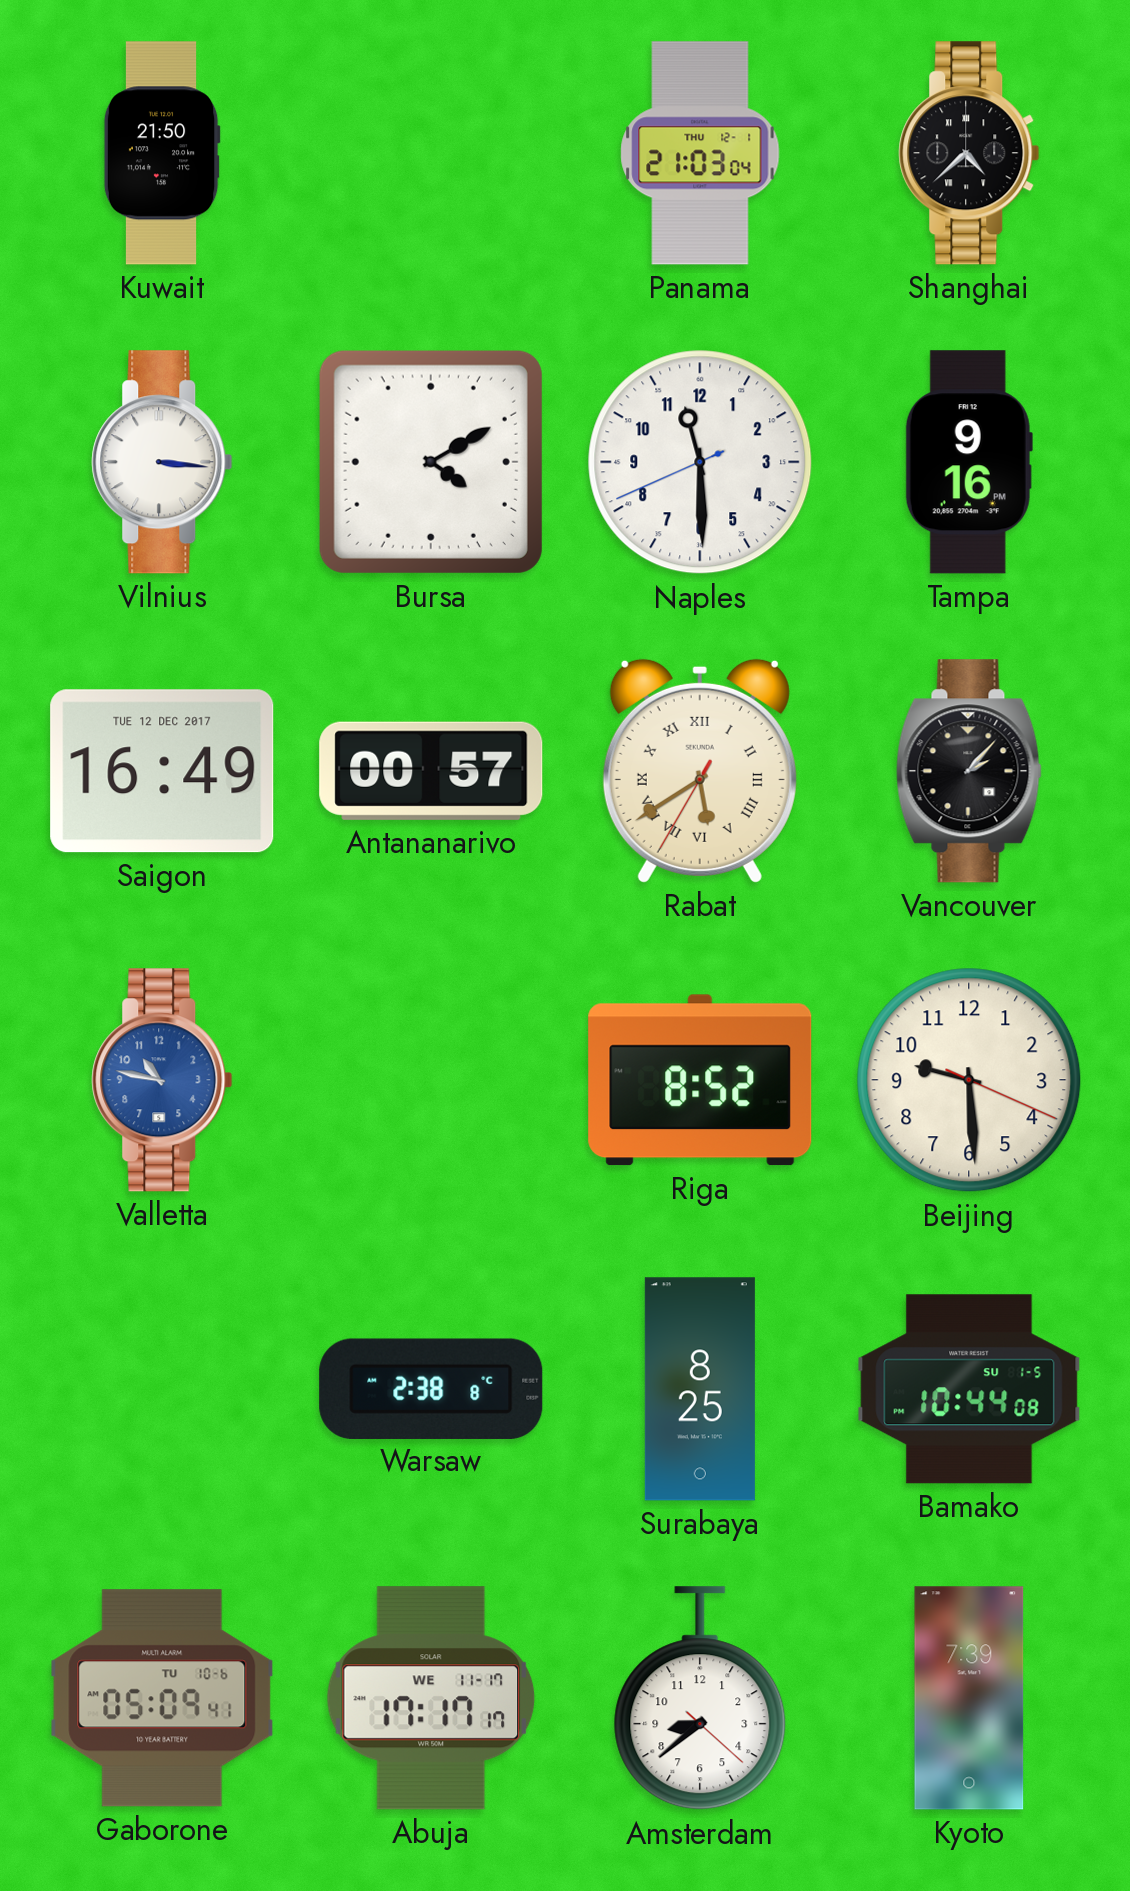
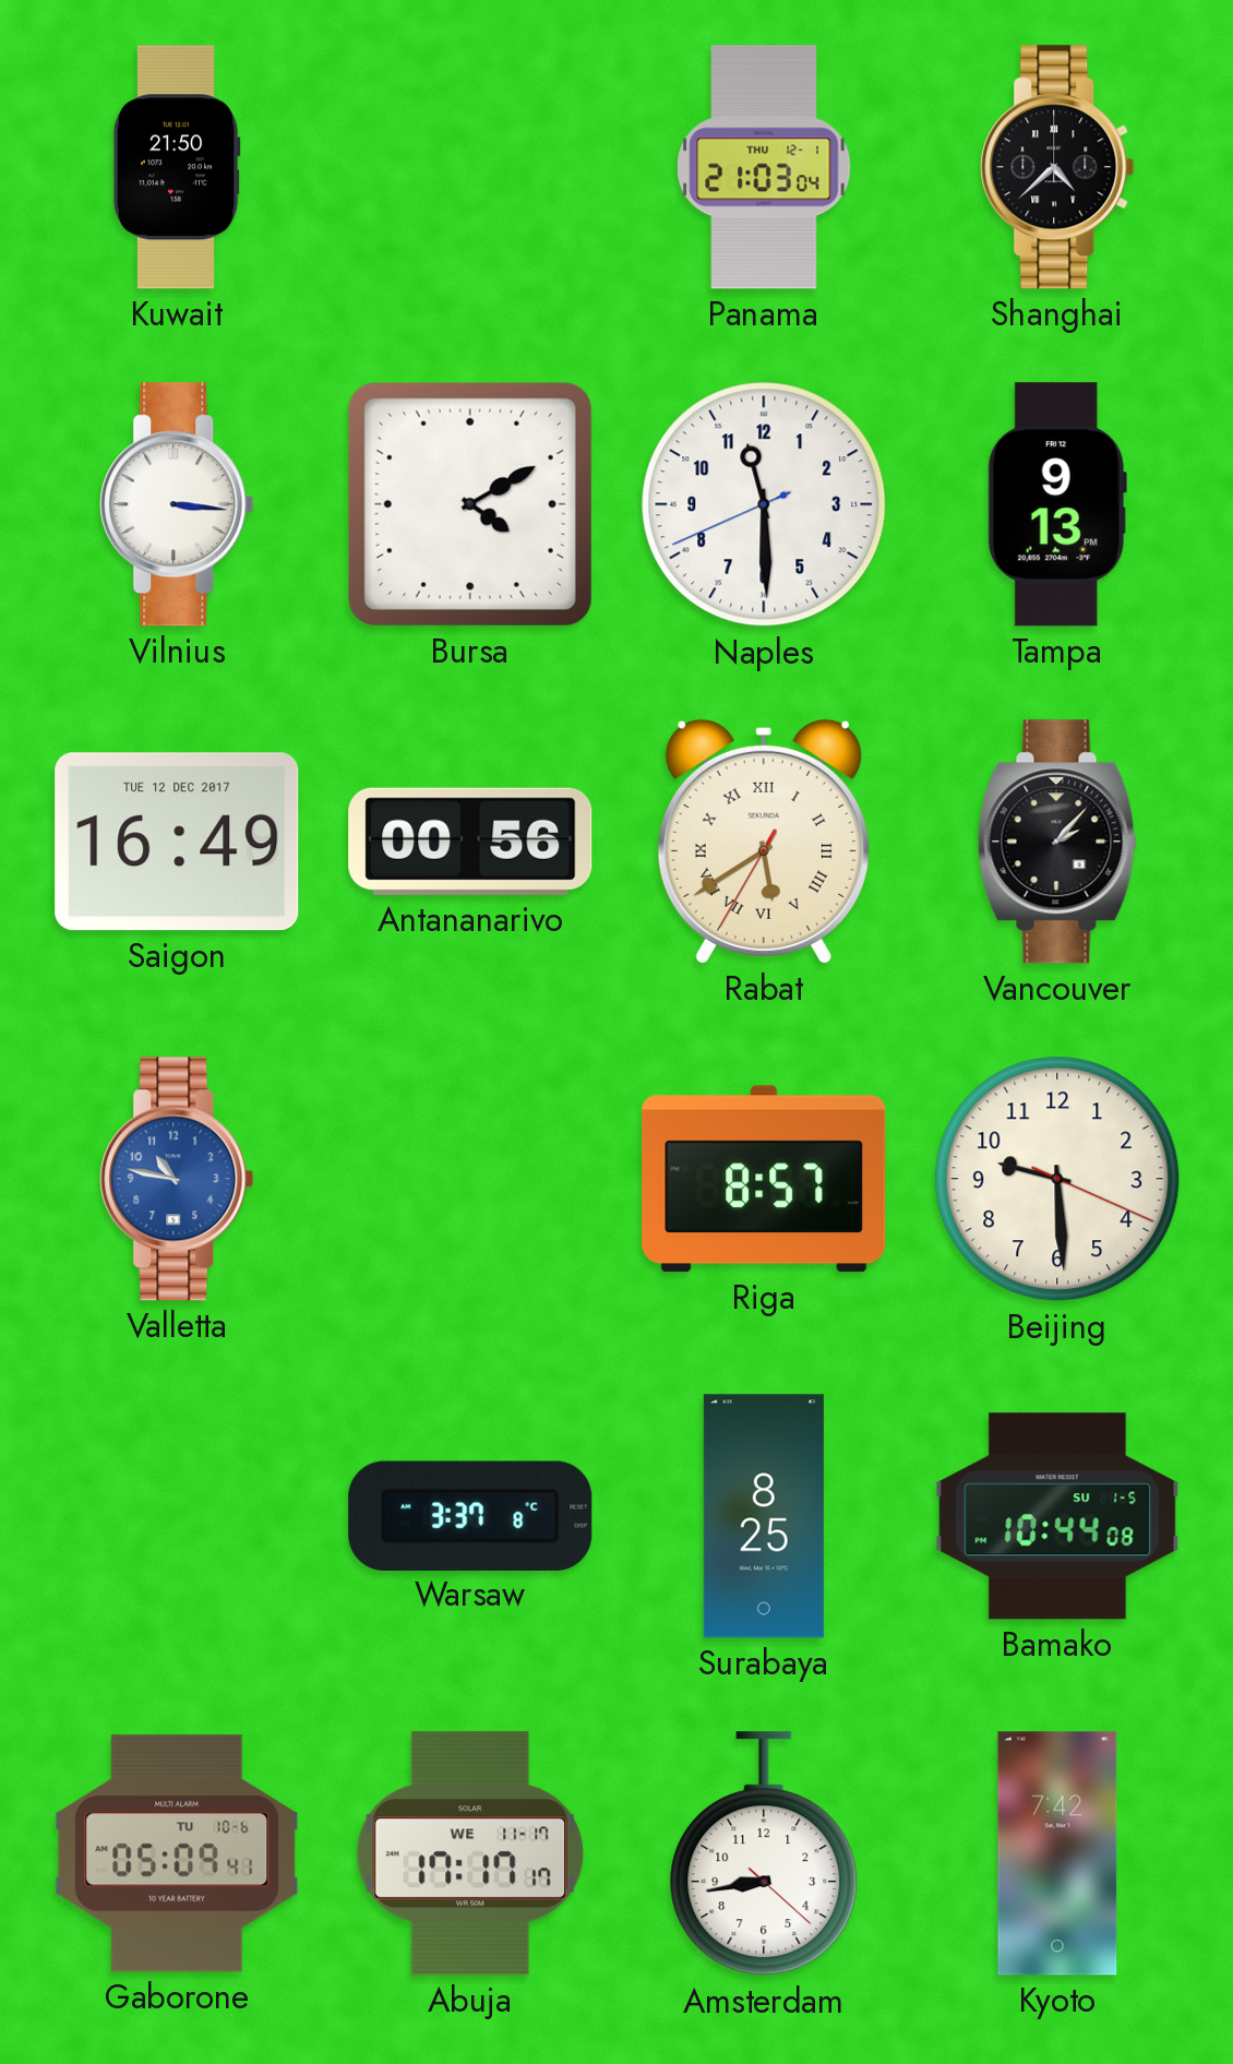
Tampa: 9:16 -> 9:13 (1057, 504)
Antananarivo: 00:57 -> 00:56 (470, 842)
Riga: 8:52 -> 8:57 (764, 1179)
Warsaw: 2:38 -> 3:37 (470, 1515)
Amsterdam: 8:38 -> 8:43 (764, 1854)
Kyoto: 7:39 -> 7:42 (1057, 1853)
